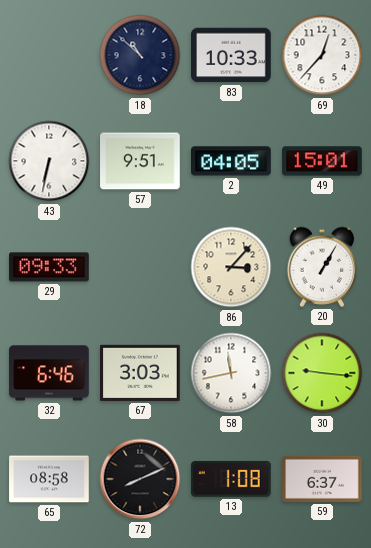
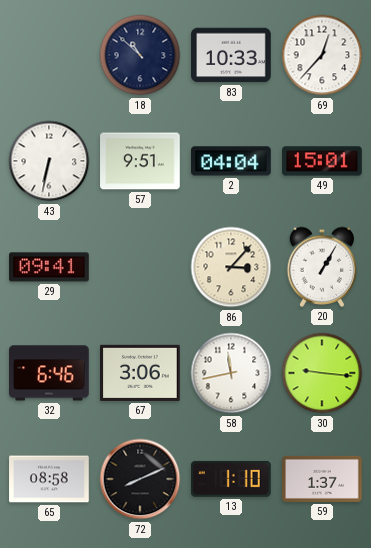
2: 04:05 -> 04:04 (232, 161)
29: 09:33 -> 09:41 (49, 267)
67: 3:03 -> 3:06 (141, 373)
13: 1:08 -> 1:10 (231, 479)
59: 6:37 -> 1:37 (322, 479)
